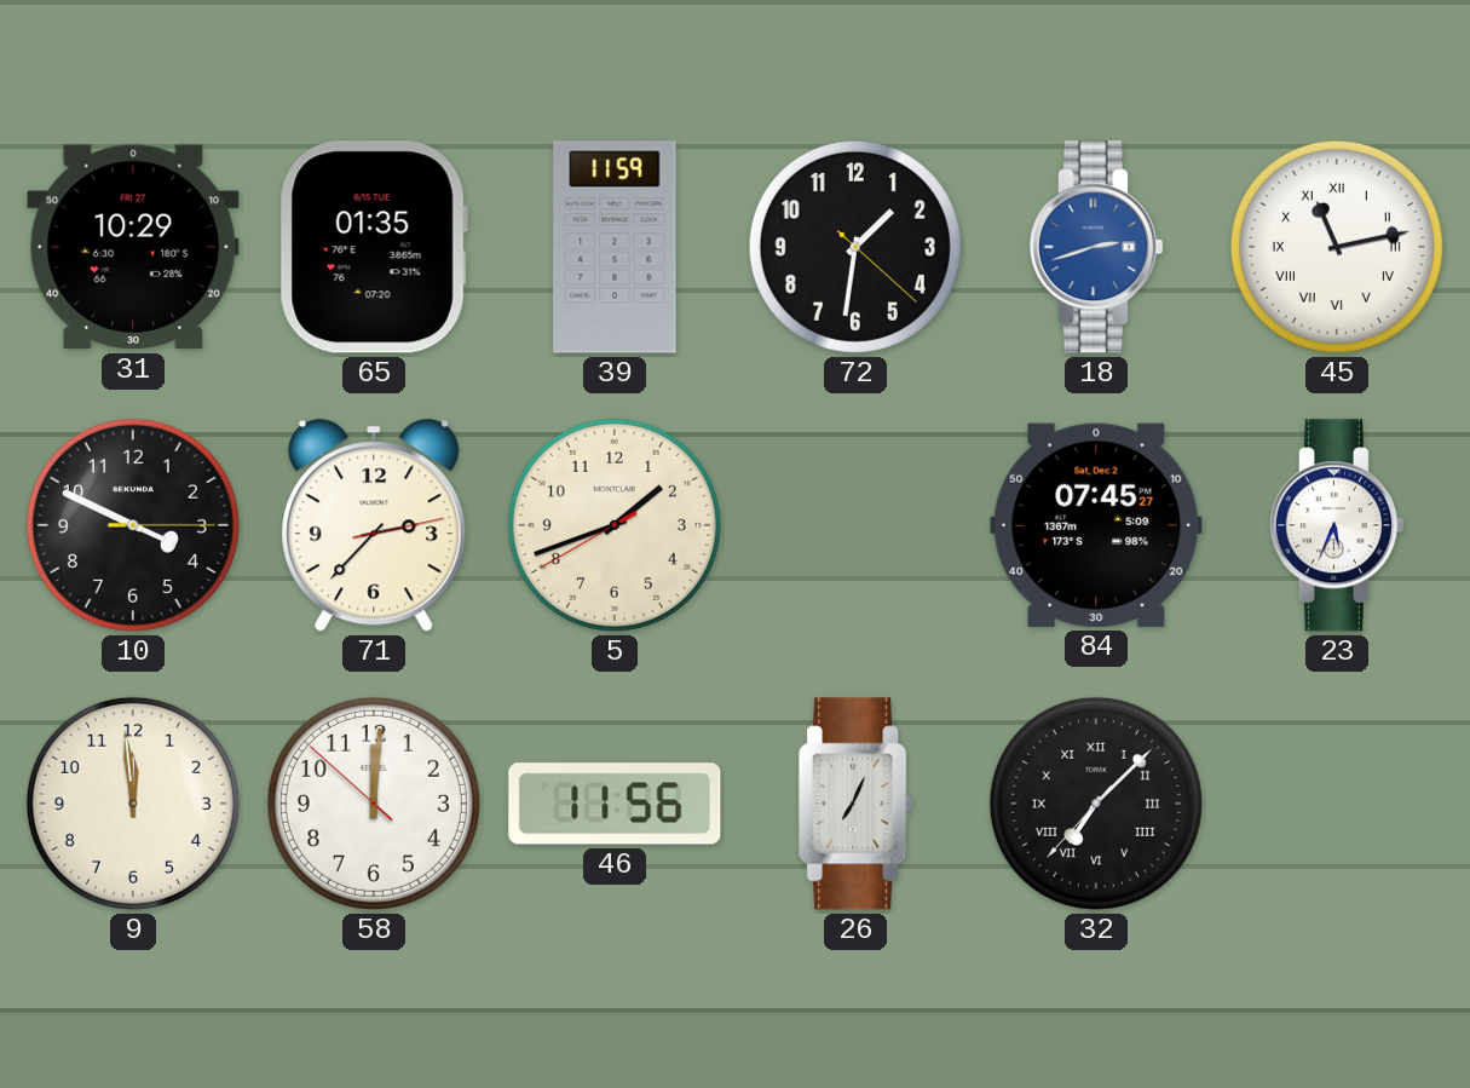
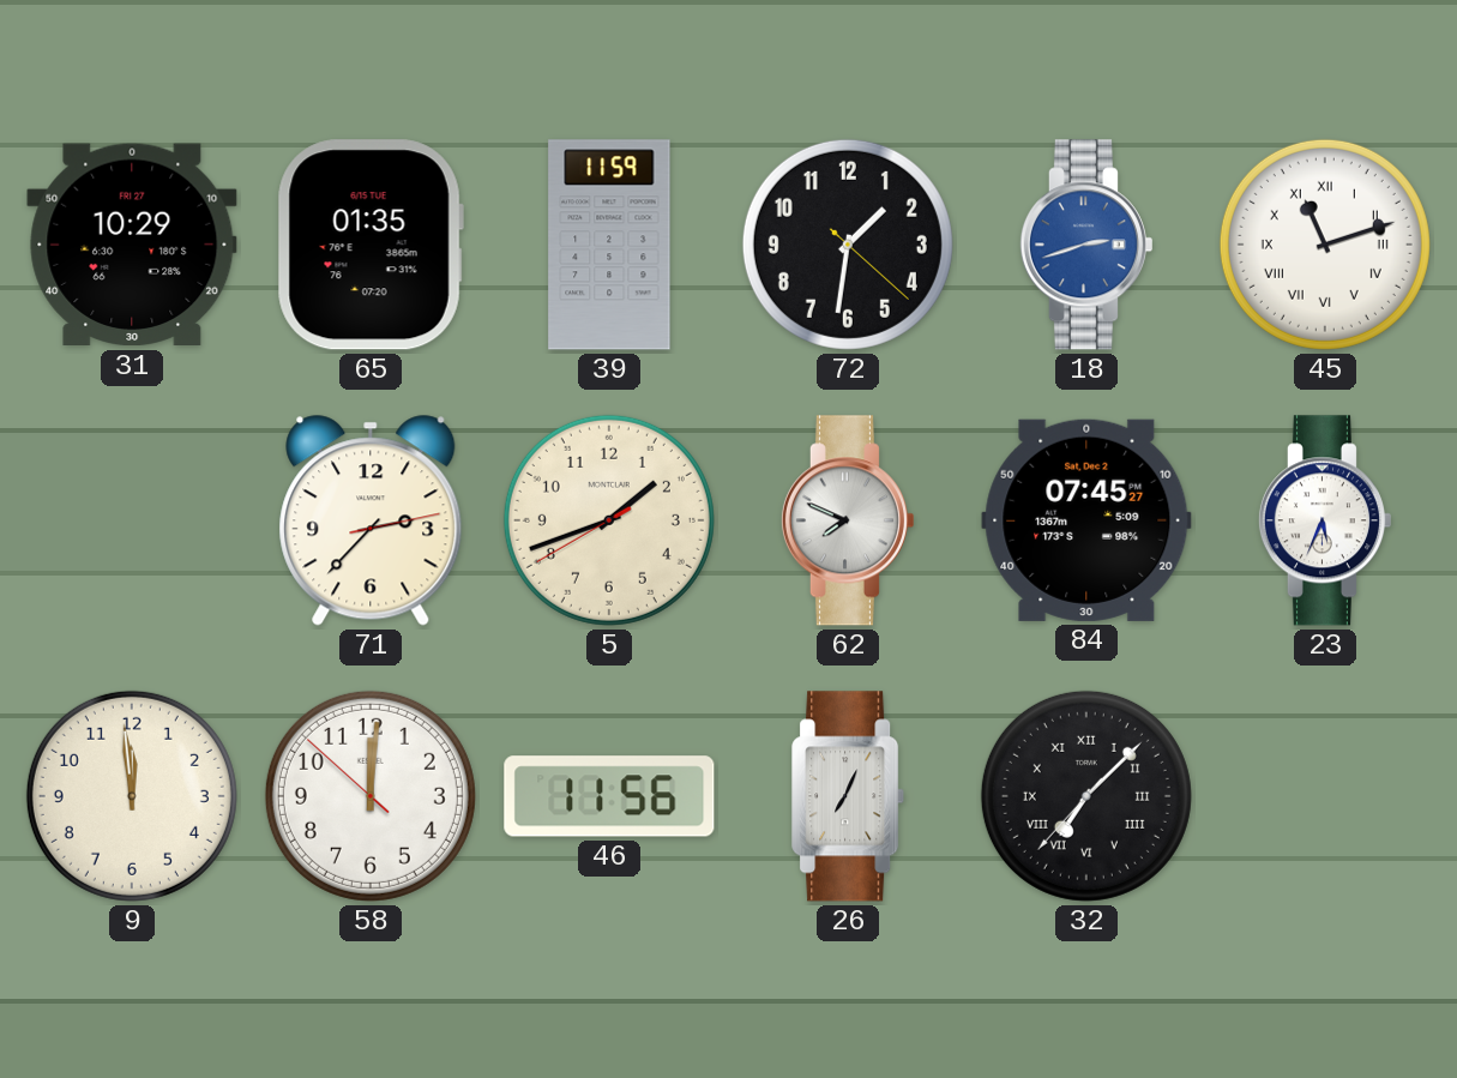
45: 11:13 -> 11:12 (1325, 245)
10: 3:49 -> none (133, 525)
62: none -> 7:49 (847, 520)
